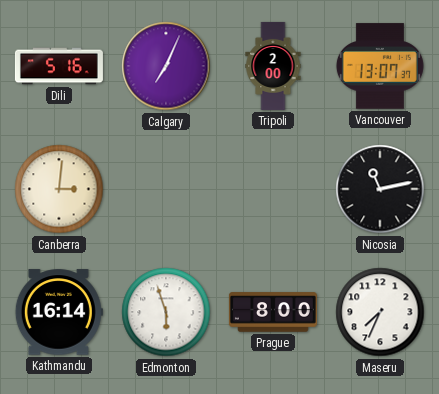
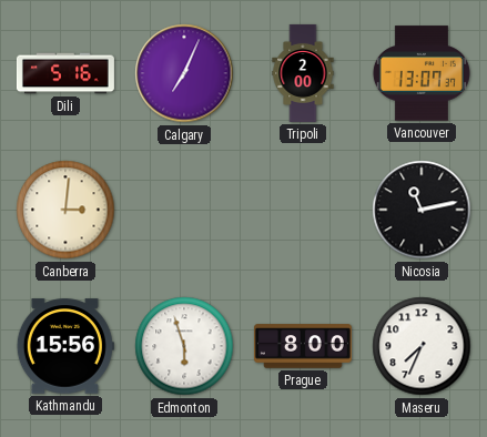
Kathmandu: 16:14 -> 15:56 (65, 346)
